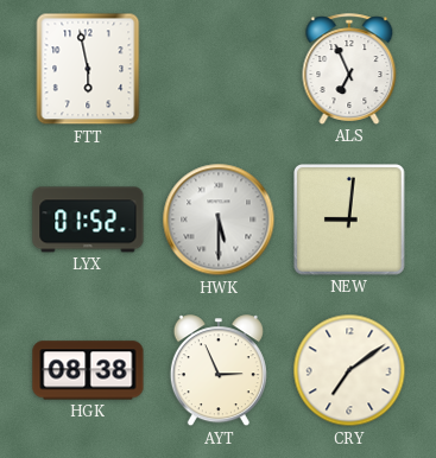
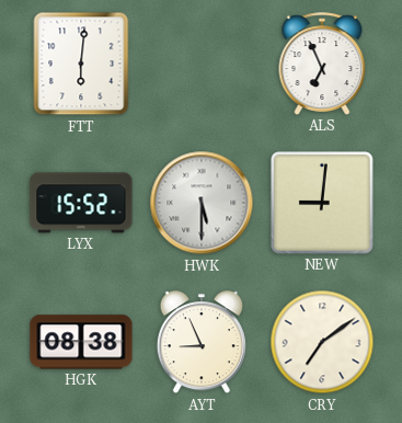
FTT: 5:58 -> 6:01 (81, 64)
LYX: 01:52 -> 15:52 (81, 203)
AYT: 2:56 -> 8:56 (202, 343)
